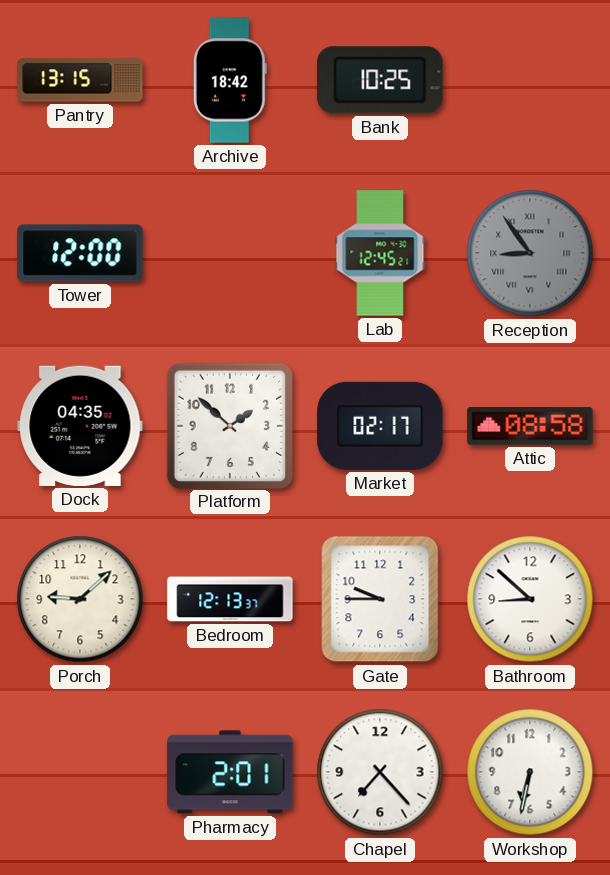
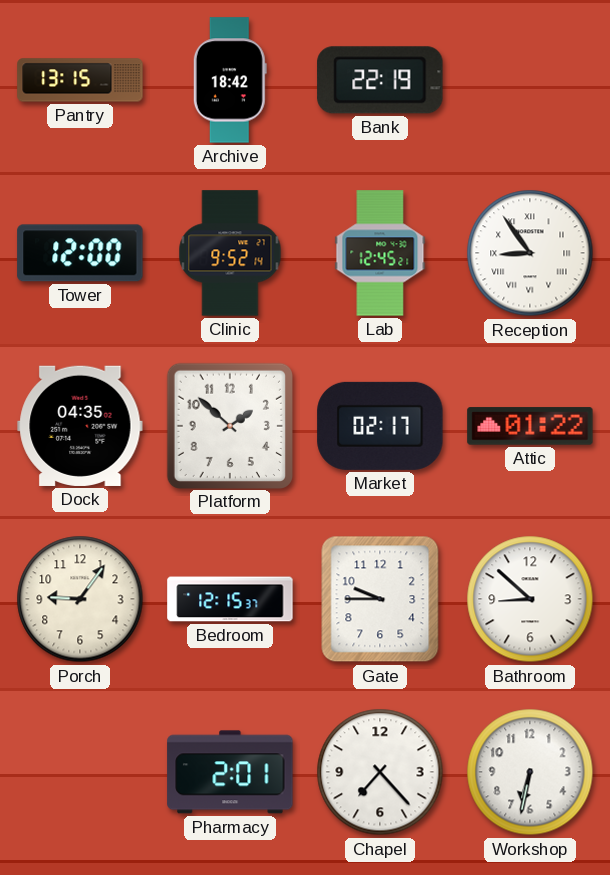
Bank: 10:25 -> 22:19 (380, 80)
Clinic: none -> 9:52 (230, 253)
Reception dial: grey -> white (530, 253)
Attic: 08:58 -> 01:22 (530, 426)
Porch: 9:08 -> 9:06 (80, 599)
Bedroom: 12:13 -> 12:15 (230, 599)
